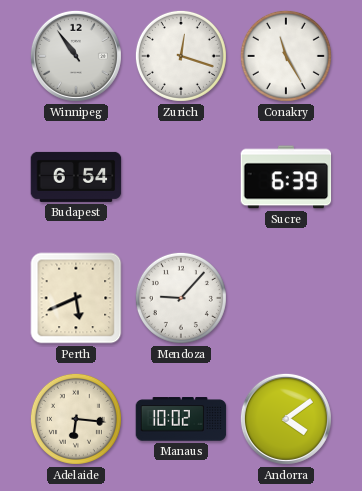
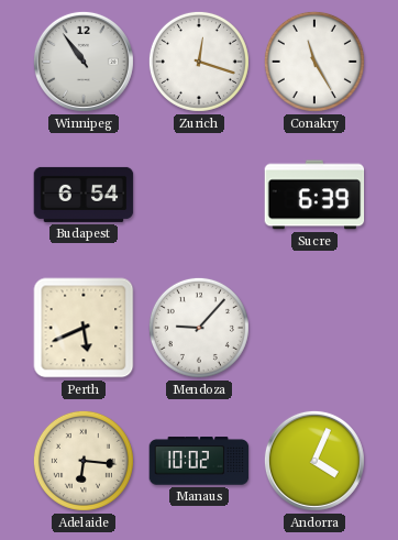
Andorra: 4:09 -> 4:04 (314, 461)
